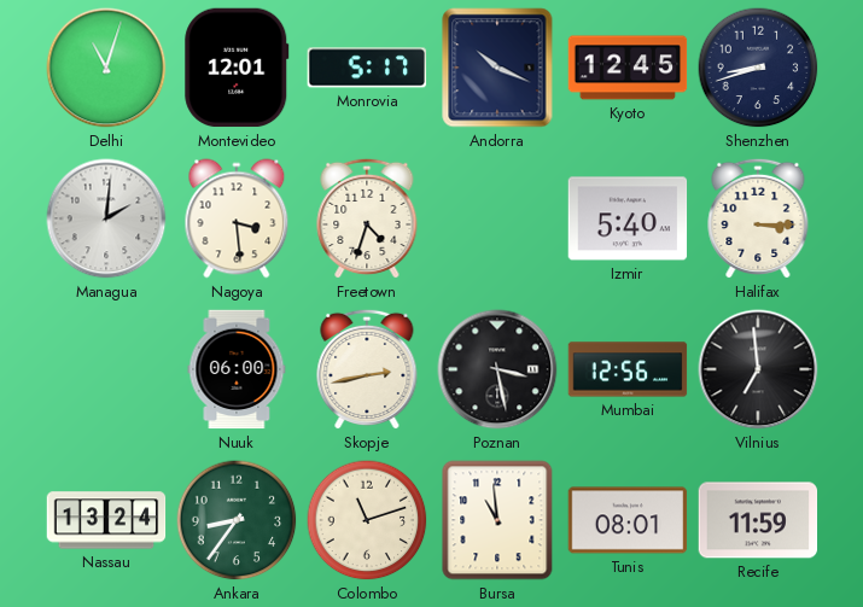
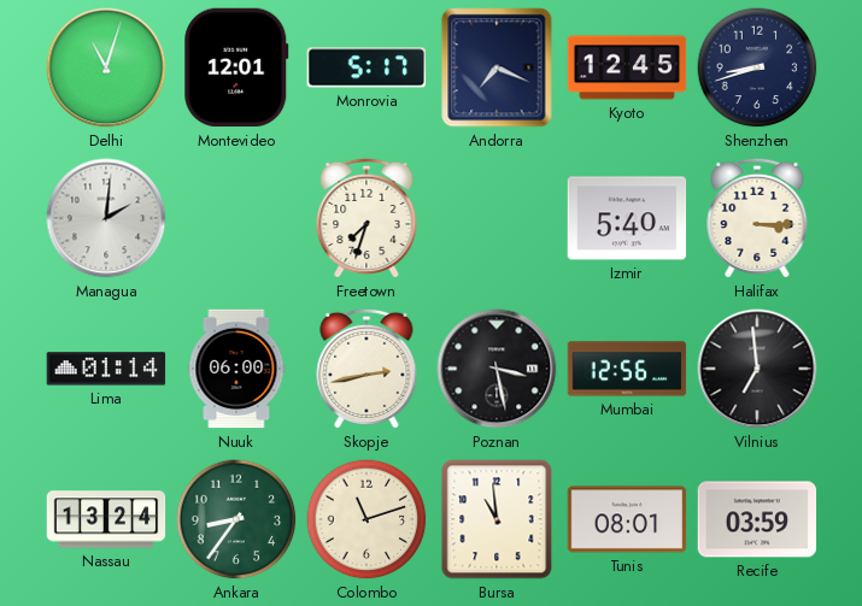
Andorra: 10:19 -> 7:19 (497, 67)
Nagoya: 3:29 -> none (237, 218)
Freetown: 4:33 -> 7:33 (367, 218)
Lima: none -> 01:14 (106, 369)
Recife: 11:59 -> 03:59 (757, 519)
